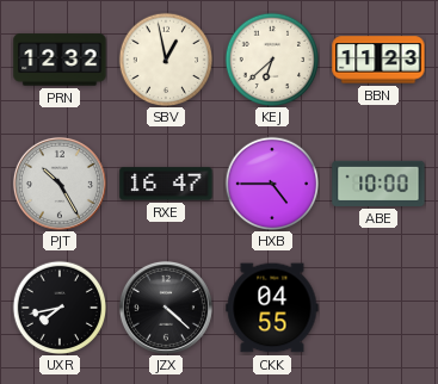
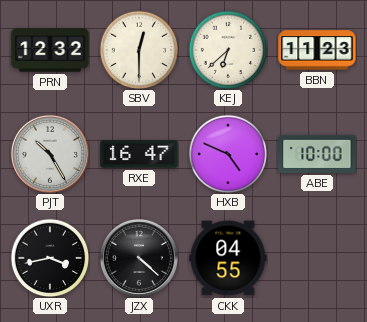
SBV: 12:58 -> 12:30 (139, 50)
HXB: 4:45 -> 4:49 (228, 154)
UXR: 7:43 -> 3:43 (50, 258)
